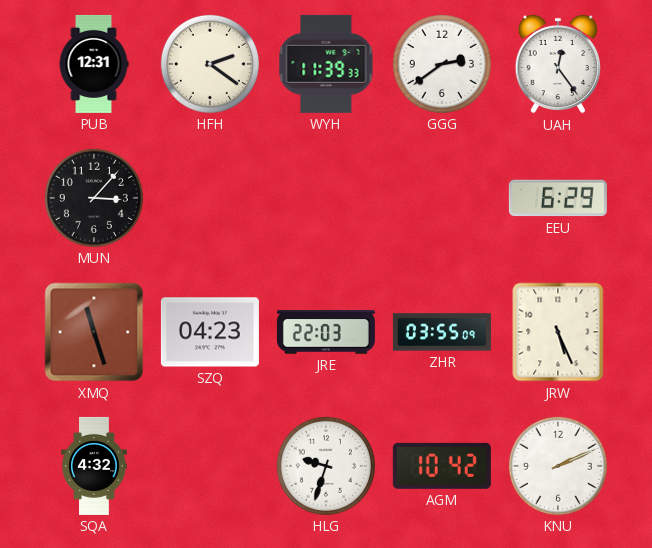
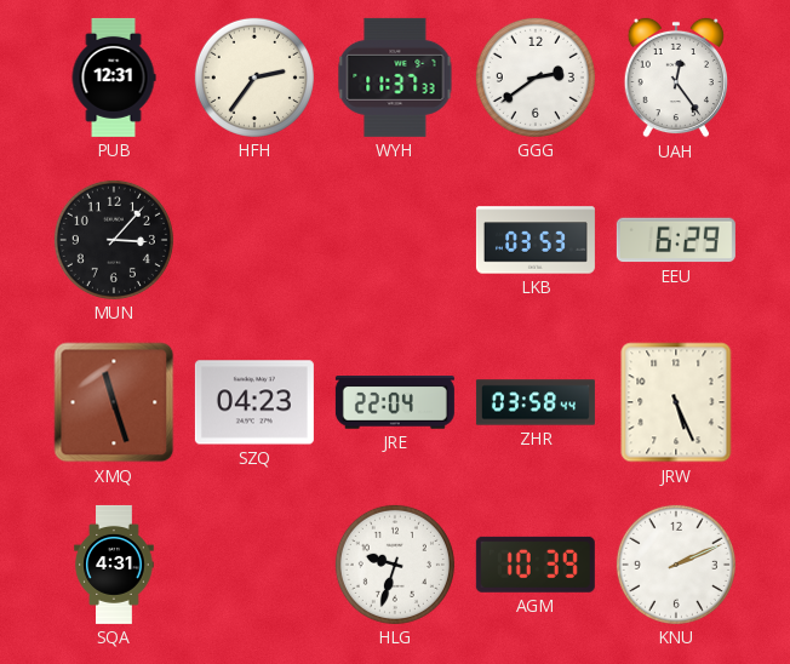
HFH: 2:21 -> 2:36 (254, 78)
WYH: 11:39 -> 11:37 (395, 78)
LKB: none -> 03:53 (536, 240)
JRE: 22:03 -> 22:04 (395, 402)
ZHR: 03:55 -> 03:58 (536, 402)
SQA: 4:32 -> 4:31 (114, 565)
AGM: 10:42 -> 10:39 (536, 565)
